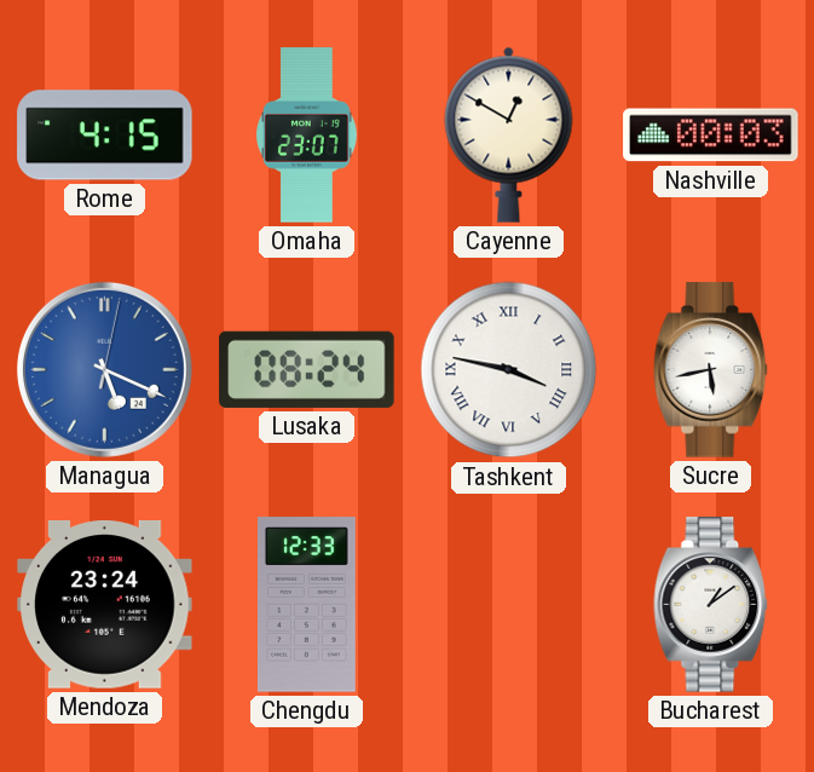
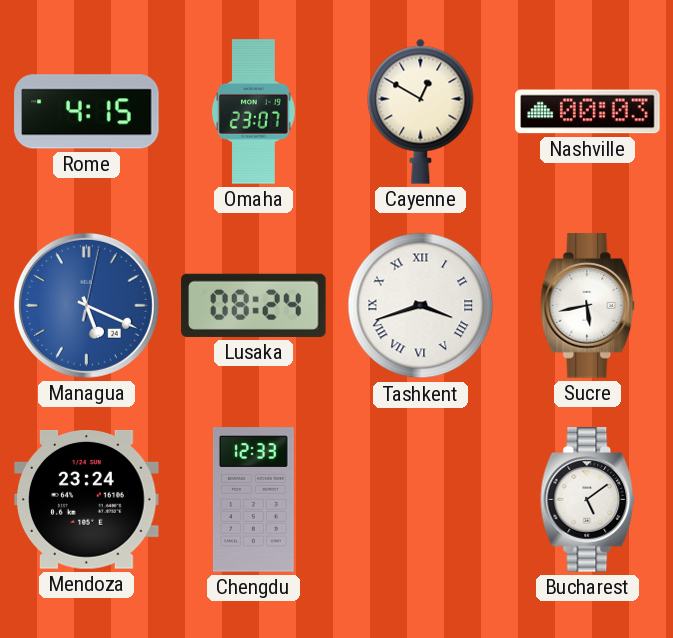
Tashkent: 3:47 -> 3:42 (421, 306)
Bucharest: 1:09 -> 5:09 (588, 500)
